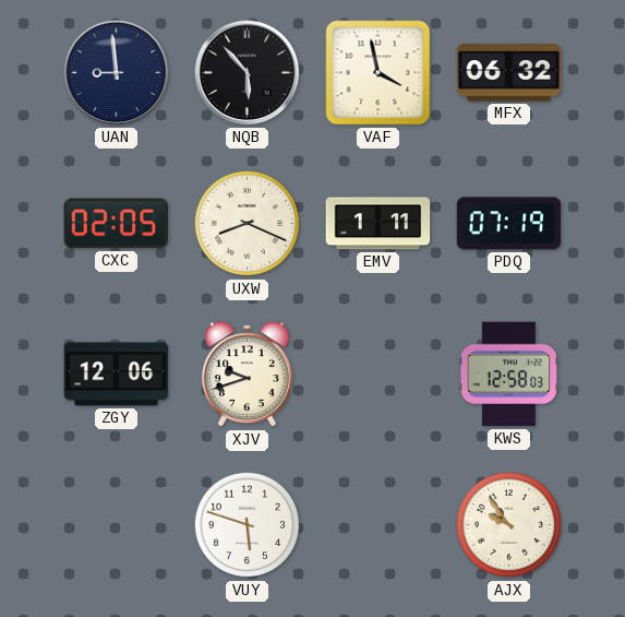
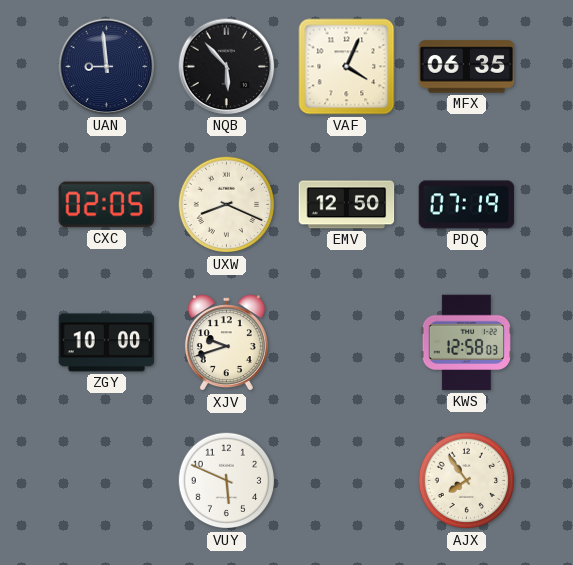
VAF: 3:58 -> 4:04 (347, 67)
MFX: 06:32 -> 06:35 (467, 67)
EMV: 1:11 -> 12:50 (347, 205)
ZGY: 12:06 -> 10:00 (107, 343)
VUY: 5:48 -> 5:49 (227, 481)
AJX: 9:54 -> 7:54 (467, 481)
